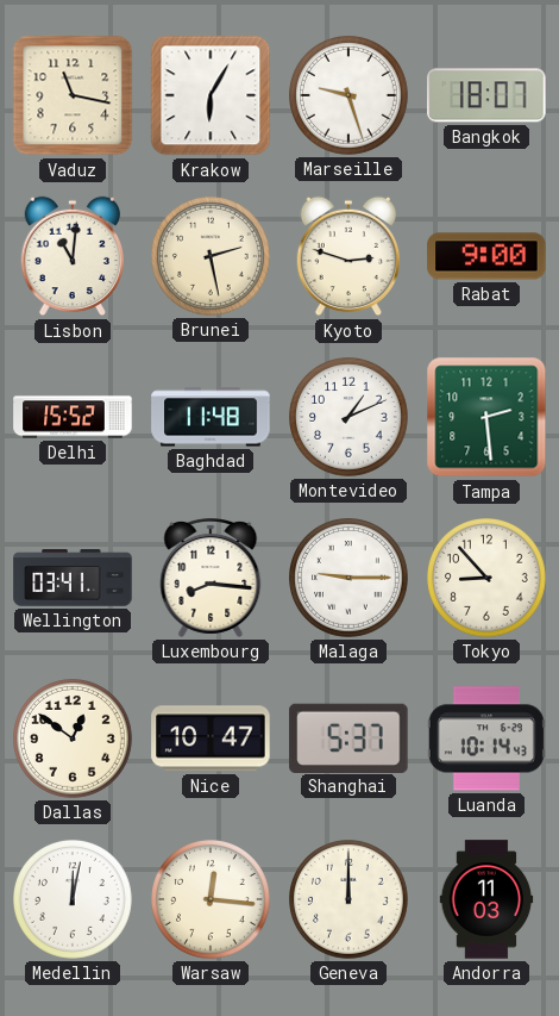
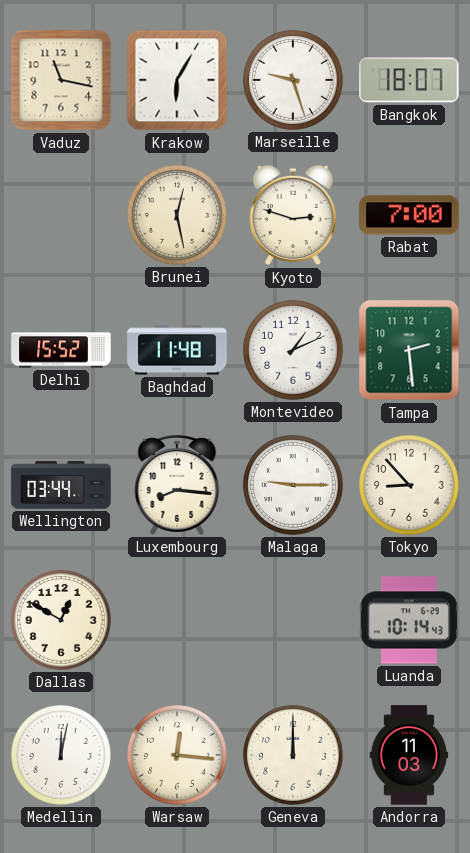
Lisbon: 11:01 -> none (71, 256)
Brunei: 2:28 -> 12:28 (178, 216)
Rabat: 9:00 -> 7:00 (409, 215)
Wellington: 03:41 -> 03:44 (61, 485)
Dallas: 12:51 -> 12:50 (62, 621)
Nice: 10:47 -> none (211, 738)
Shanghai: 5:37 -> none (348, 737)
